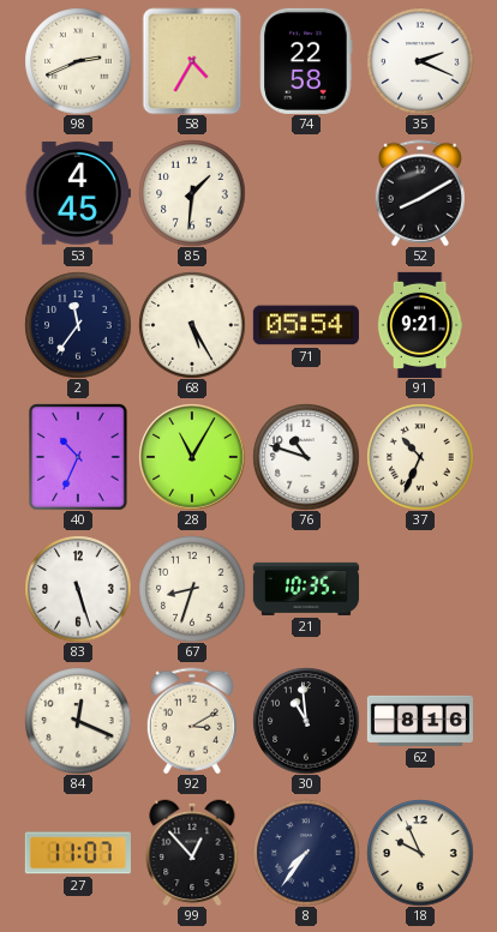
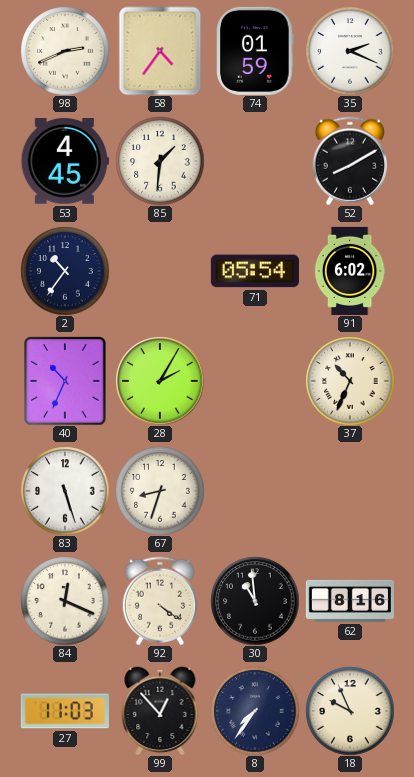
58: 4:35 -> 4:36 (160, 51)
74: 22:58 -> 01:59 (255, 51)
2: 11:36 -> 10:36 (65, 271)
68: 5:25 -> none (192, 325)
91: 9:21 -> 6:02 (350, 271)
28: 11:05 -> 2:05 (160, 381)
76: 10:48 -> none (306, 457)
21: 10:35 -> none (306, 589)
92: 3:10 -> 4:21 (160, 601)
27: 11:07 -> 11:03 (65, 711)
